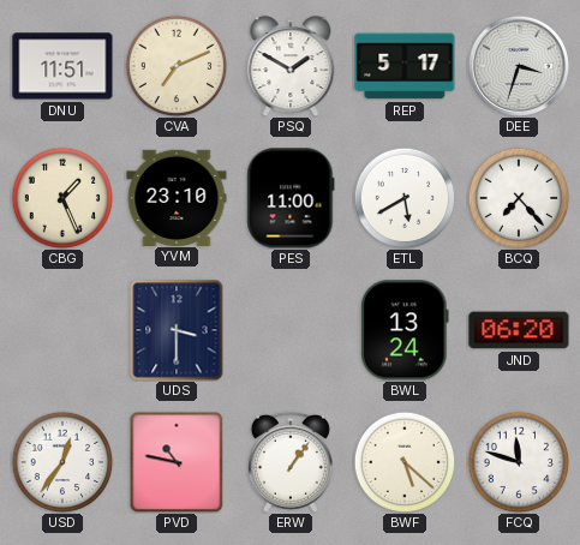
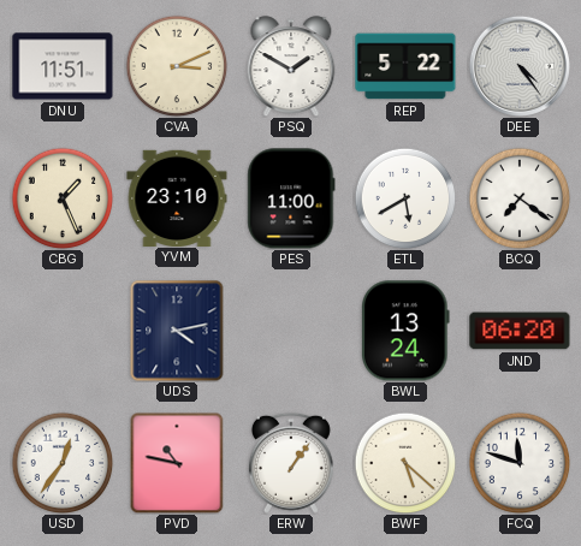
CVA: 7:11 -> 3:11 (177, 66)
REP: 5:17 -> 5:22 (405, 66)
DEE: 3:33 -> 4:24 (518, 65)
BCQ: 7:23 -> 7:21 (520, 198)
UDS: 3:30 -> 4:13 (177, 331)
